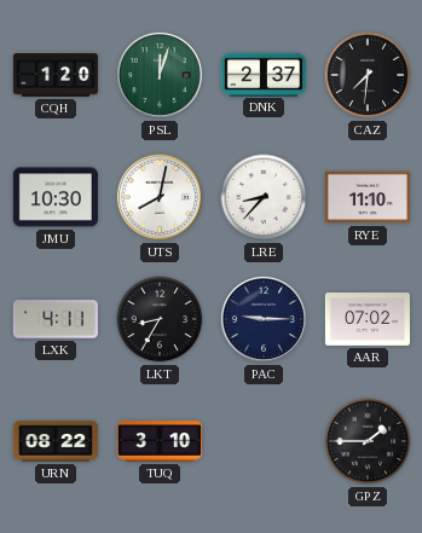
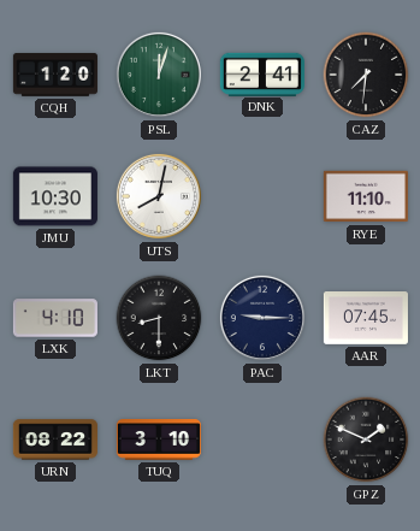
DNK: 2:37 -> 2:41 (262, 73)
LRE: 8:37 -> none (264, 197)
LXK: 4:11 -> 4:10 (55, 318)
LKT: 8:35 -> 8:30 (159, 318)
AAR: 07:02 -> 07:45 (366, 319)
GPZ: 1:45 -> 1:49 (366, 439)
